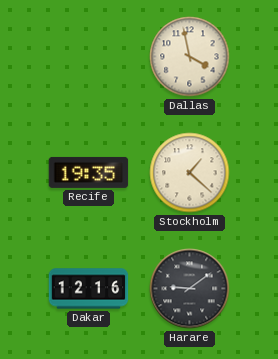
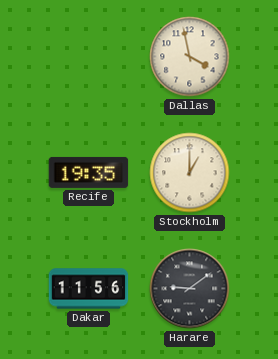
Stockholm: 1:22 -> 1:00 (190, 173)
Dakar: 12:16 -> 11:56 (89, 289)
